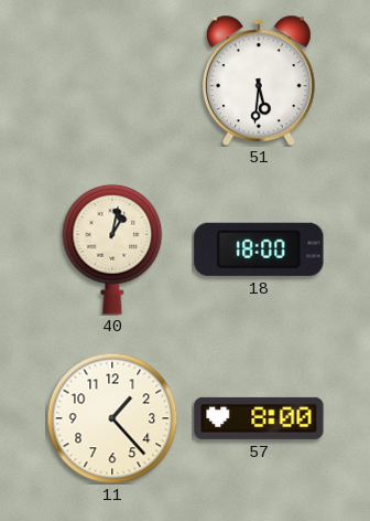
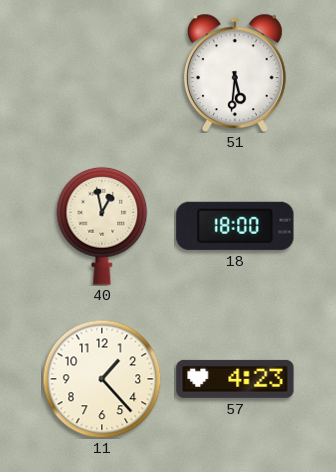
40: 1:02 -> 12:58 (102, 226)
57: 8:00 -> 4:23 (235, 379)
